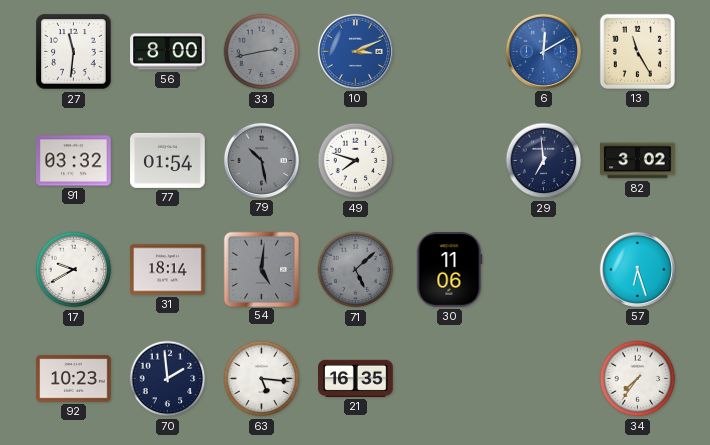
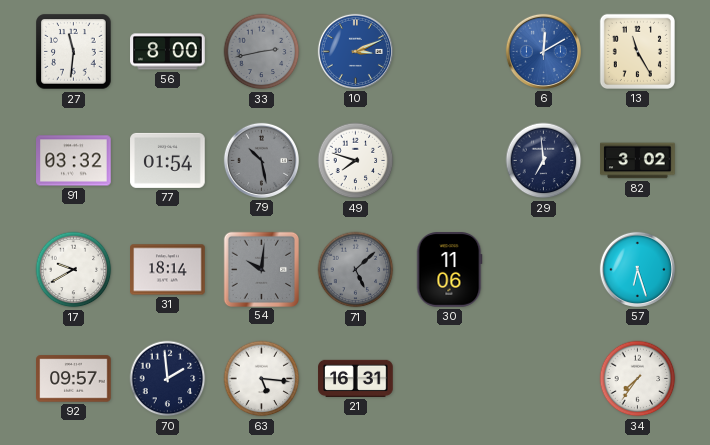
54: 5:01 -> 10:01 (261, 269)
92: 10:23 -> 09:57 (74, 379)
21: 16:35 -> 16:31 (356, 378)
